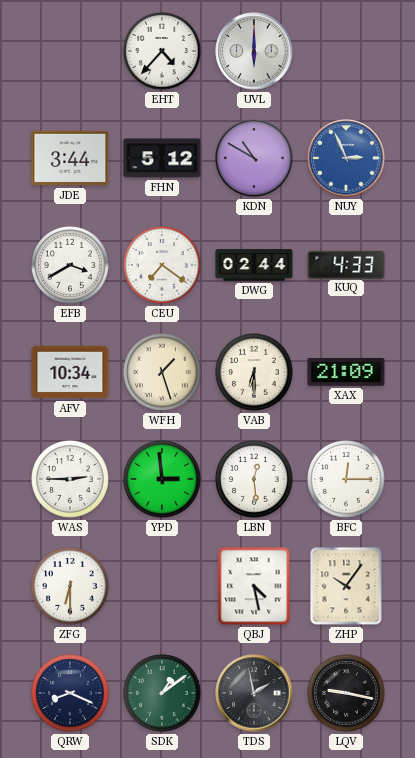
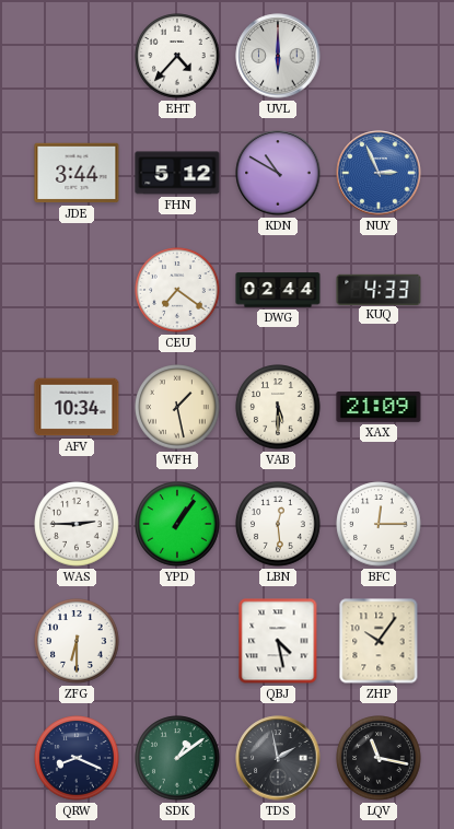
EFB: 3:40 -> none (70, 265)
WFH: 1:27 -> 1:28 (177, 407)
VAB: 6:30 -> 5:30 (278, 407)
YPD: 2:59 -> 1:06 (177, 524)
LQV: 9:17 -> 11:17 (379, 758)
